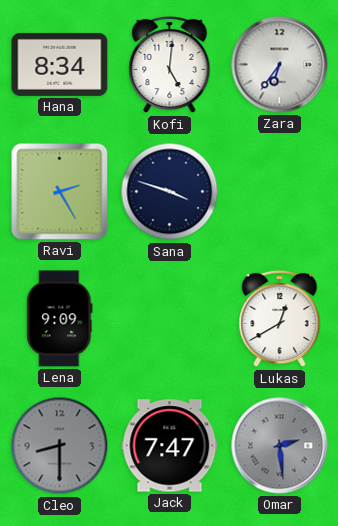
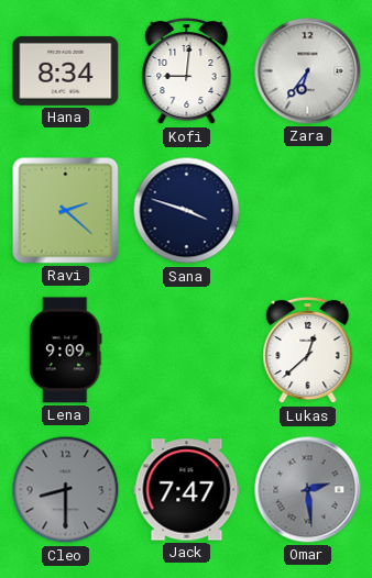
Kofi: 5:01 -> 9:01 (187, 71)
Ravi: 2:25 -> 2:22 (66, 211)
Lukas: 12:40 -> 12:38 (308, 351)
